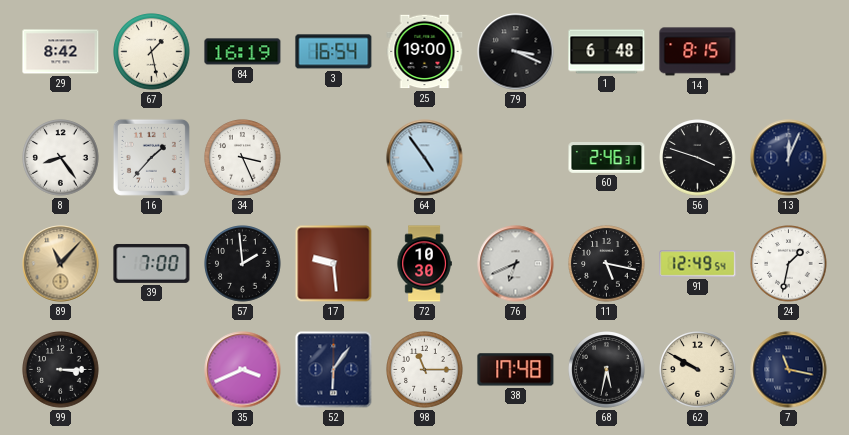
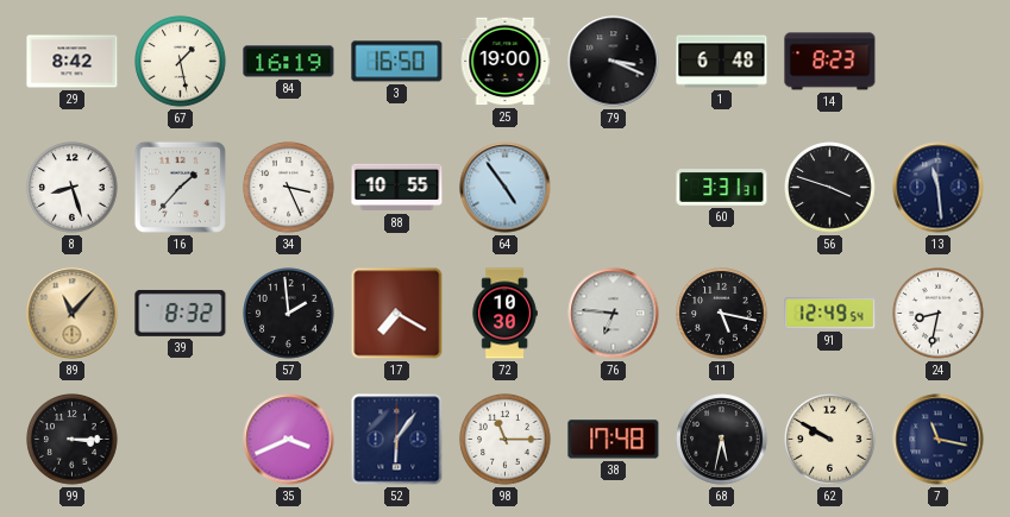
3: 16:54 -> 16:50 (397, 62)
14: 8:15 -> 8:23 (830, 62)
8: 8:24 -> 8:27 (73, 188)
88: none -> 10:55 (397, 188)
60: 2:46 -> 3:31 (722, 188)
13: 12:04 -> 11:29 (939, 188)
39: 7:00 -> 8:32 (181, 313)
17: 9:29 -> 7:20 (397, 314)
76: 6:41 -> 6:46 (614, 314)
24: 1:32 -> 8:32 (939, 314)
